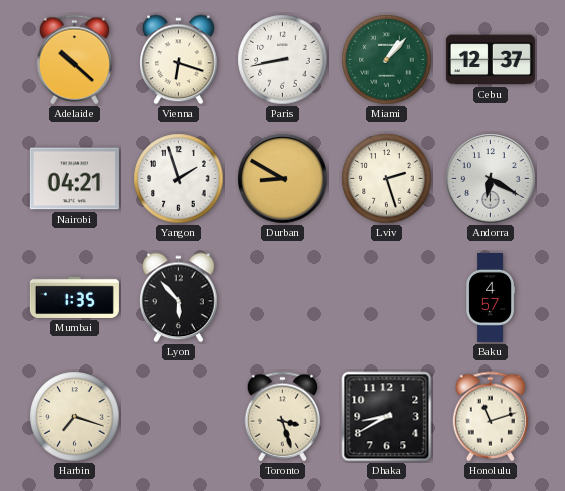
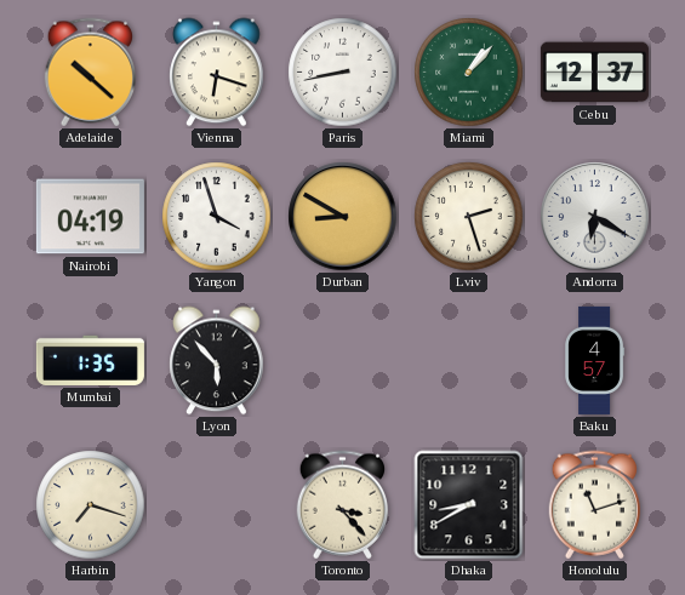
Nairobi: 04:21 -> 04:19 (90, 217)
Yangon: 1:57 -> 3:57 (217, 217)
Toronto: 3:27 -> 3:23 (343, 505)
